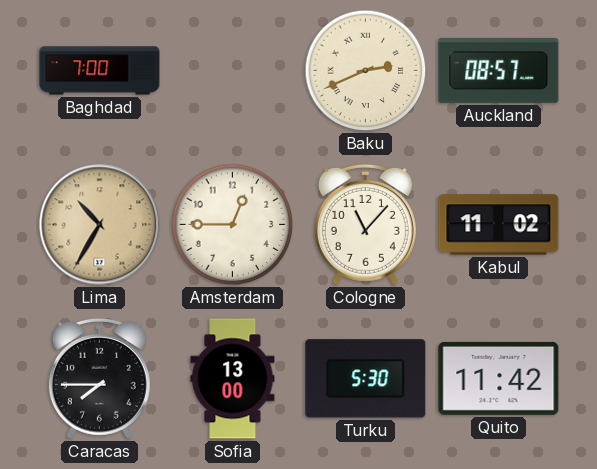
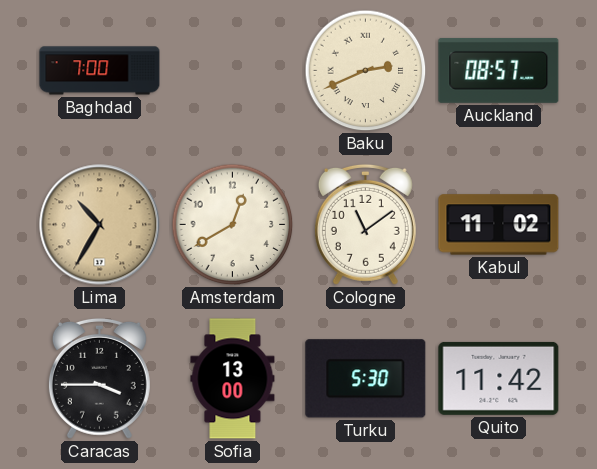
Amsterdam: 12:45 -> 12:40 (233, 225)
Cologne: 11:07 -> 11:09 (365, 224)
Caracas: 7:45 -> 3:45 (99, 378)
